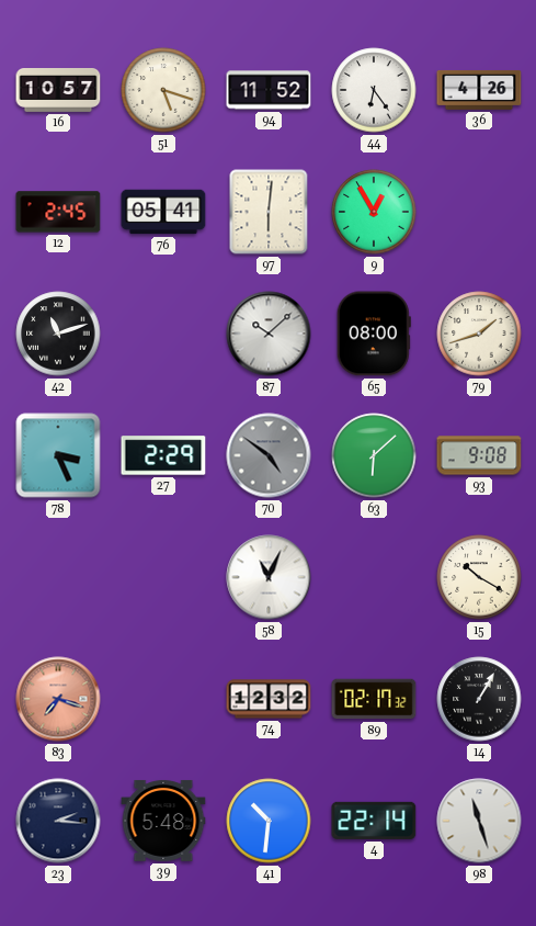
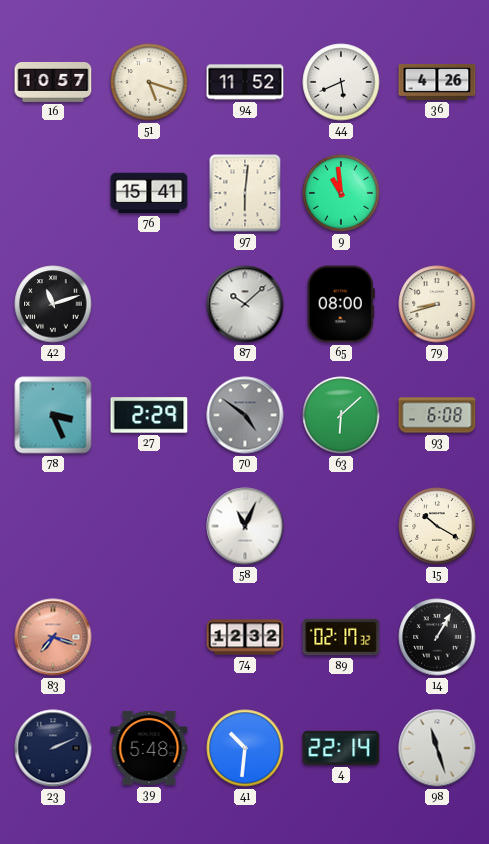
44: 6:24 -> 5:41 (341, 82)
12: 2:45 -> none (58, 212)
76: 05:41 -> 15:41 (149, 193)
9: 12:55 -> 10:59 (341, 193)
79: 1:42 -> 8:42 (437, 304)
93: 9:08 -> 6:08 (437, 415)
23: 2:16 -> 2:11 (53, 748)
